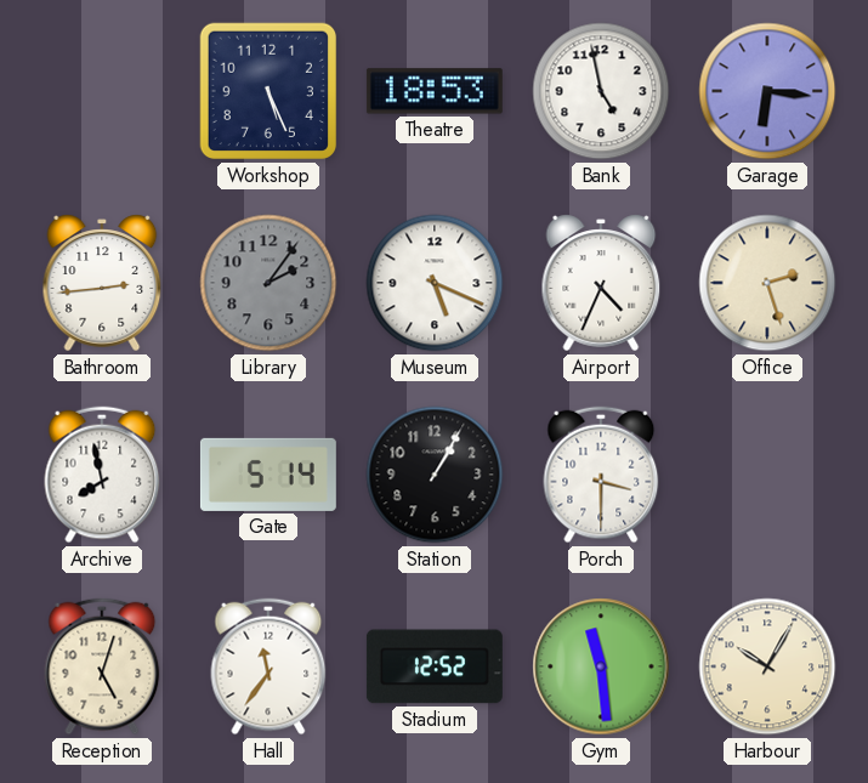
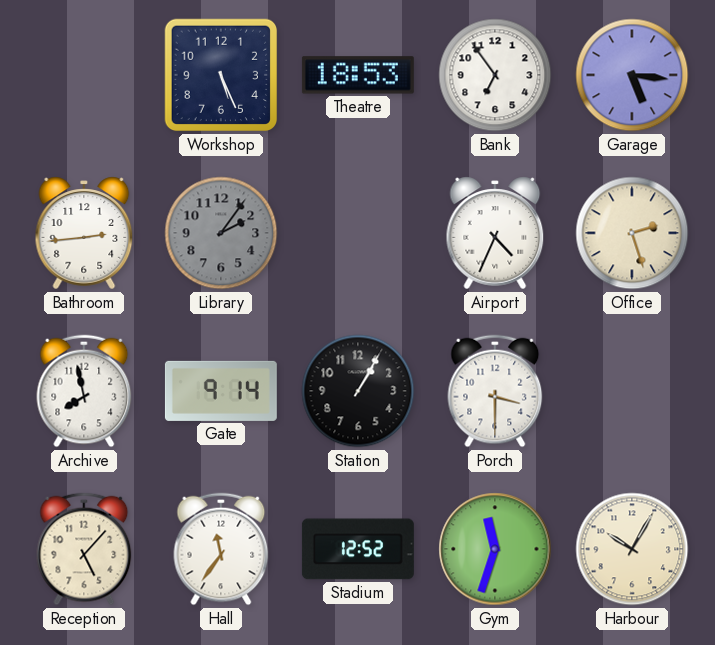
Bank: 4:58 -> 6:54 (495, 75)
Garage: 6:16 -> 5:16 (632, 75)
Museum: 5:19 -> none (435, 283)
Gate: 5:14 -> 9:14 (221, 391)
Reception: 5:03 -> 5:07 (84, 549)
Gym: 11:29 -> 11:33 (495, 549)
